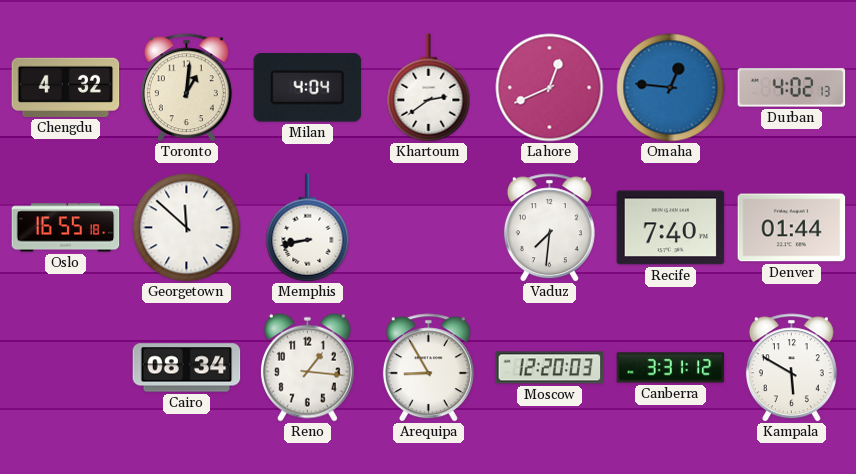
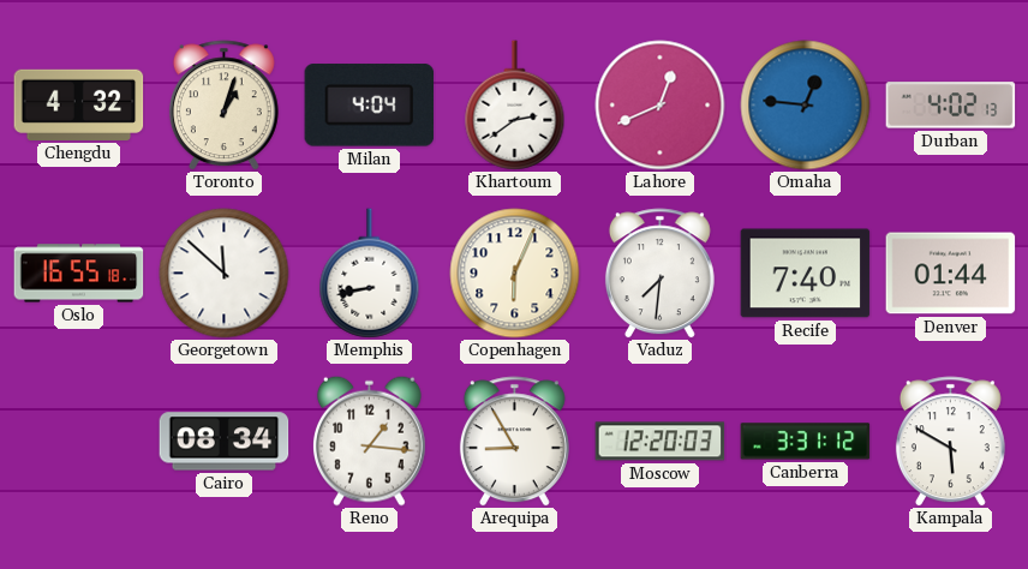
Toronto: 1:01 -> 1:03 (223, 106)
Copenhagen: none -> 6:04 (515, 274)
